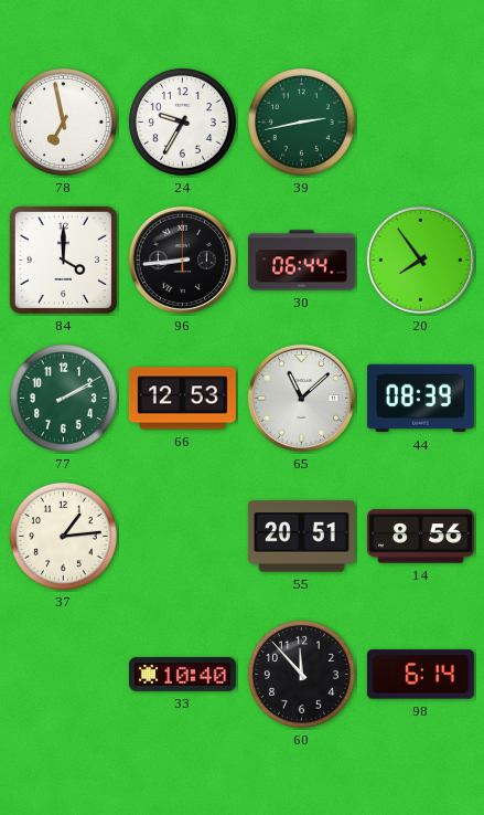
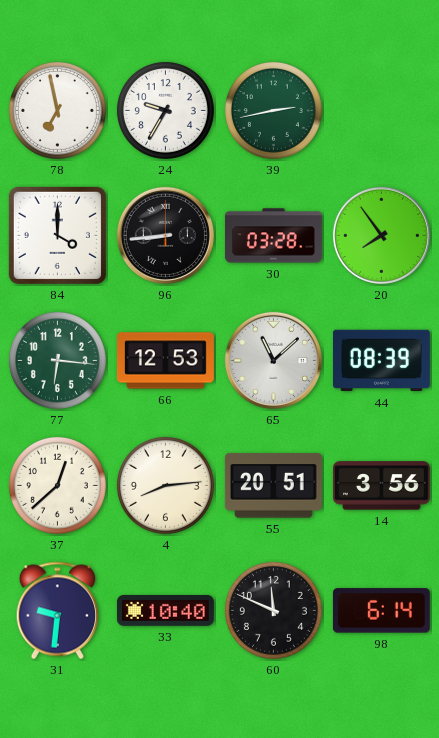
30: 06:44 -> 03:28 (274, 236)
77: 2:10 -> 6:16 (57, 360)
37: 1:14 -> 12:38 (57, 485)
4: none -> 8:14 (165, 485)
14: 8:56 -> 3:56 (381, 486)
31: none -> 9:31 (57, 611)
60: 11:53 -> 11:49 (273, 610)
